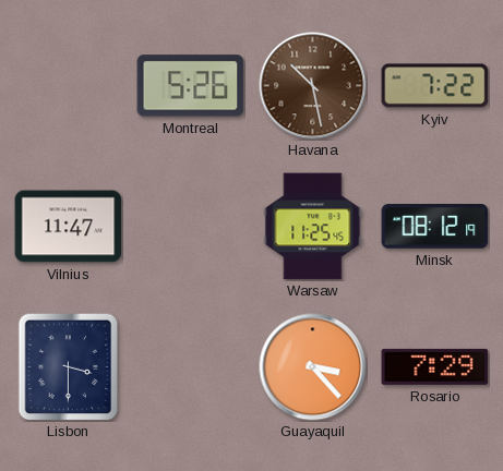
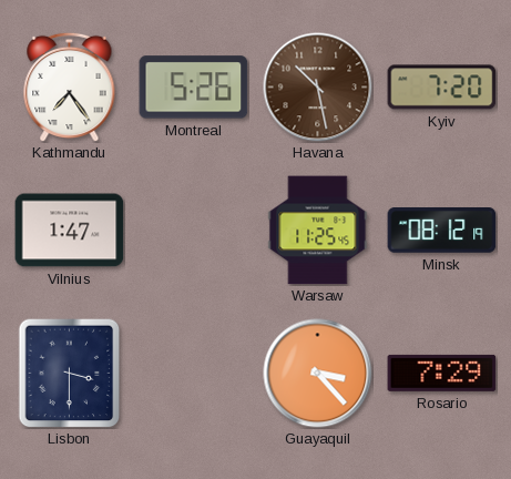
Kathmandu: none -> 7:24 (70, 86)
Kyiv: 7:22 -> 7:20 (442, 88)
Vilnius: 11:47 -> 1:47 (70, 231)
